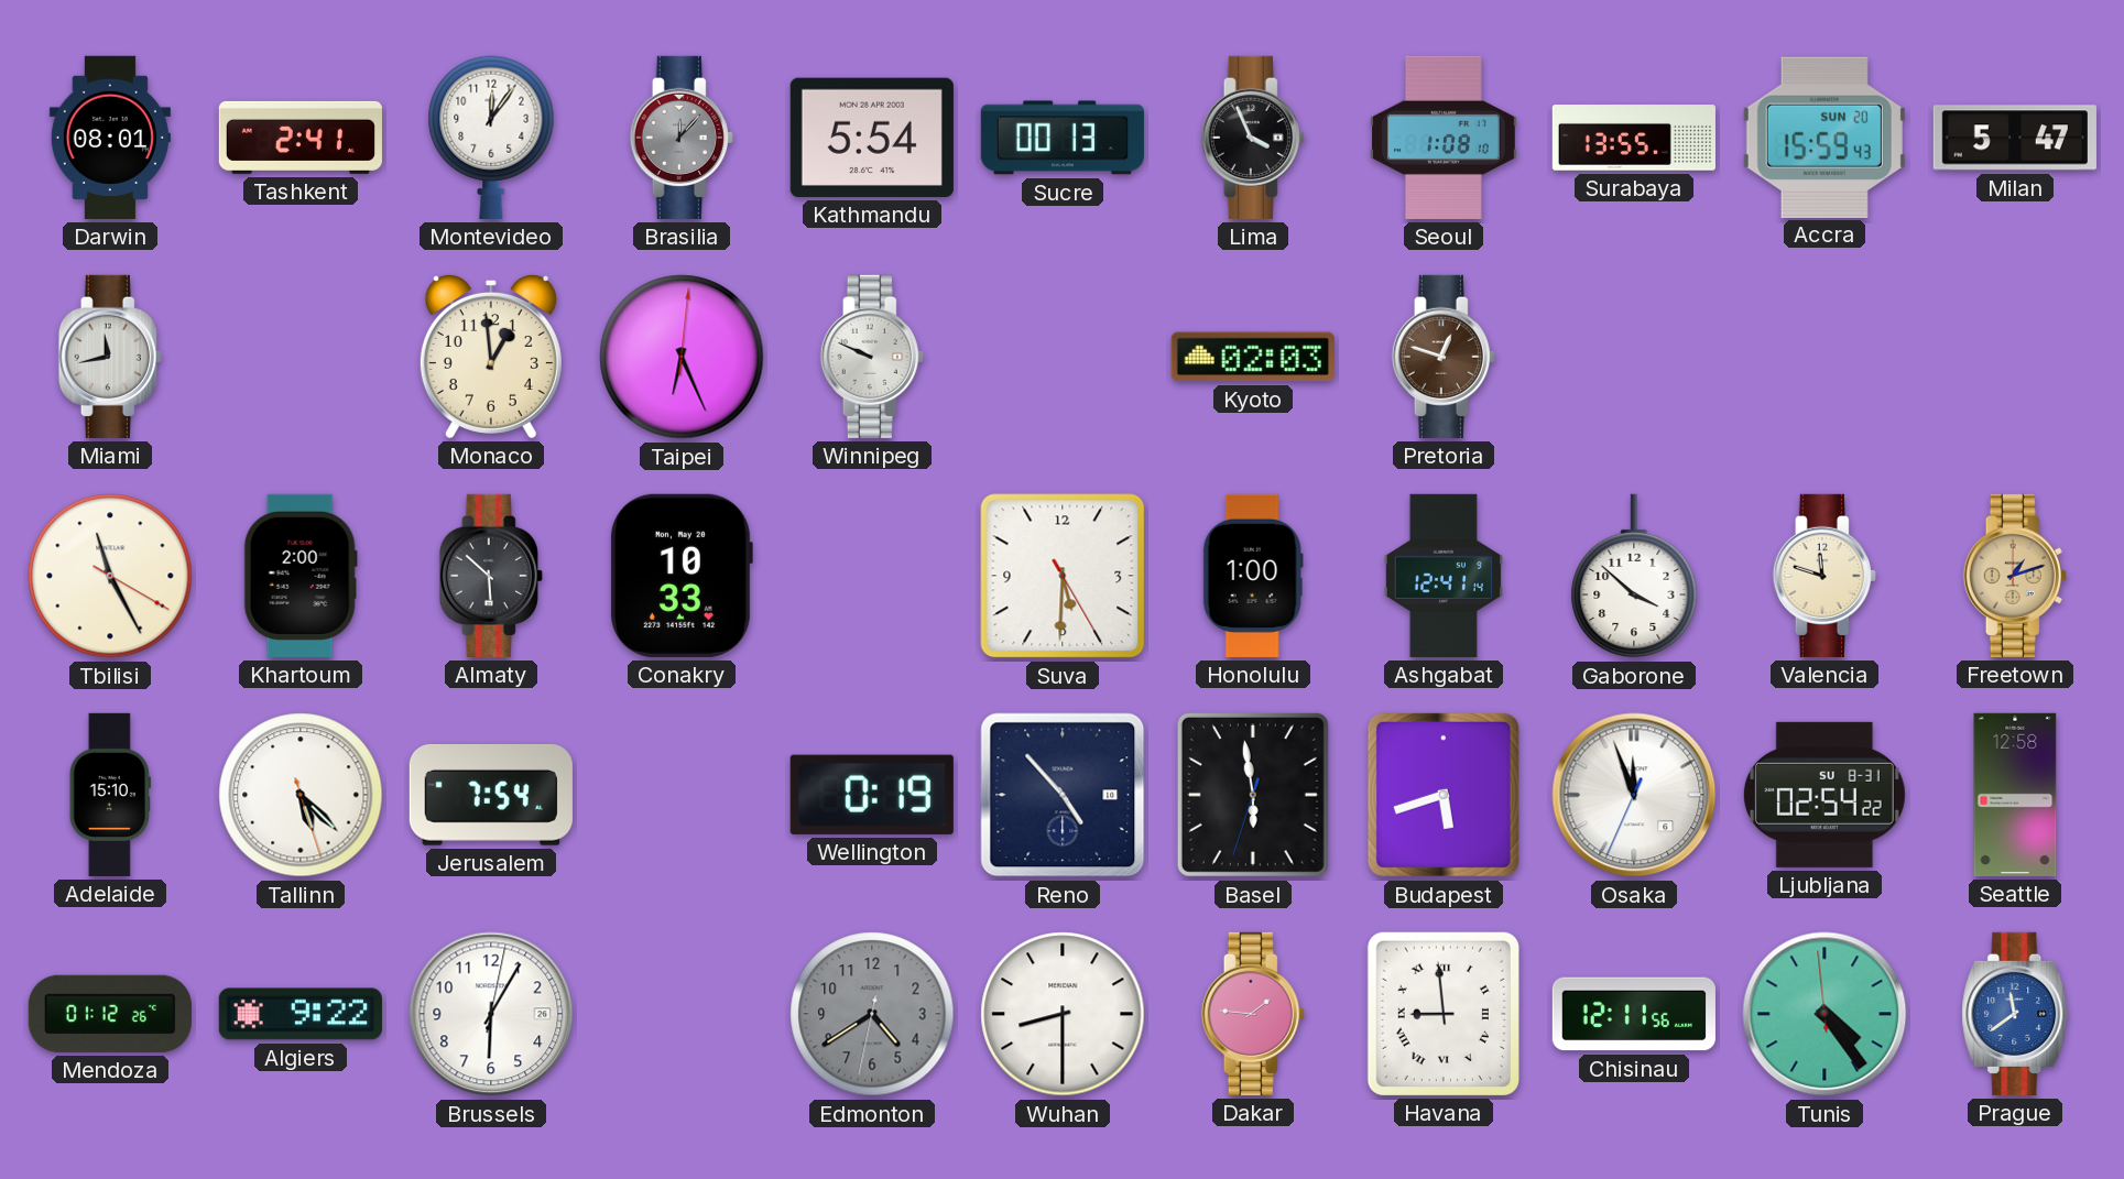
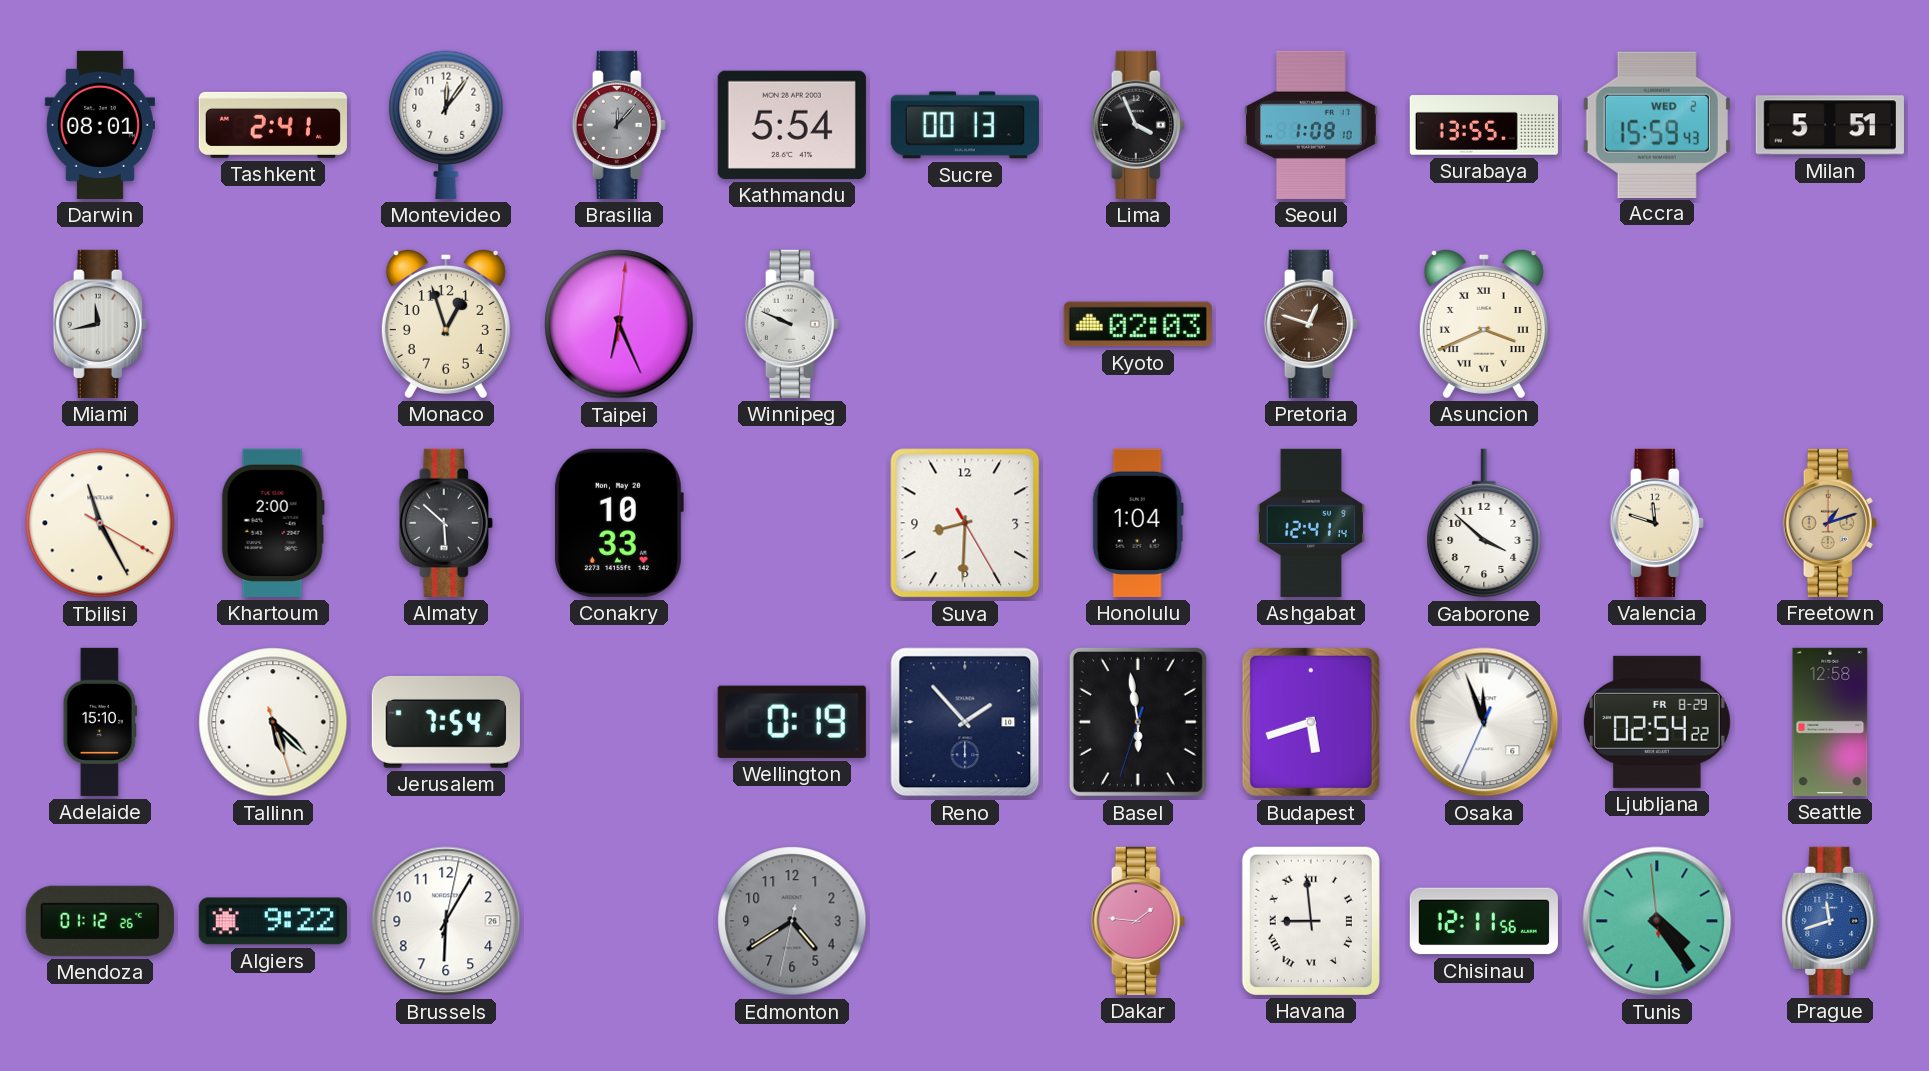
Accra date: SUN 20 -> WED 2 (1657, 124)
Milan: 5:47 -> 5:51 (1830, 125)
Monaco: 12:59 -> 12:57 (446, 323)
Asuncion: none -> 3:41 (1484, 323)
Suva: 5:30 -> 8:30 (965, 523)
Honolulu: 1:00 -> 1:04 (1138, 523)
Reno: 4:53 -> 1:53 (965, 722)
Ljubljana date: SU 8-31 -> FR 8-29 (1657, 722)
Wuhan: 8:30 -> none (1063, 1014)
Prague: 11:39 -> 11:42 (1830, 921)
